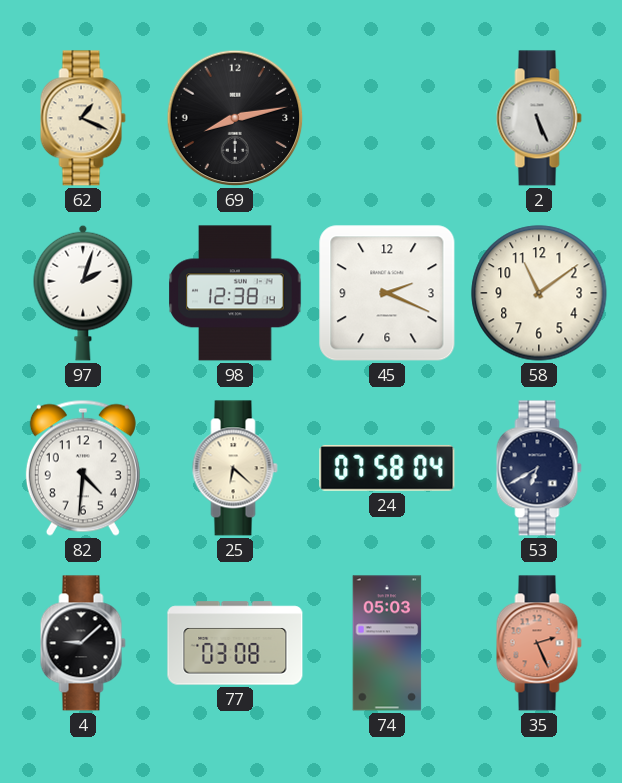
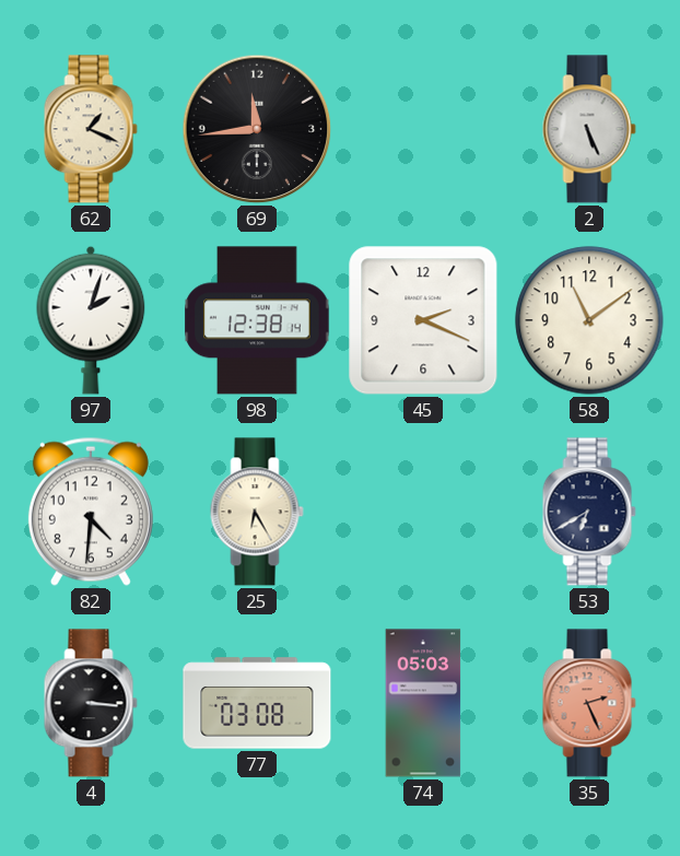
69: 8:13 -> 11:44 (257, 129)
25: 6:22 -> 6:25 (257, 512)
24: 07:58 -> none (387, 468)
4: 9:08 -> 3:16 (91, 703)
